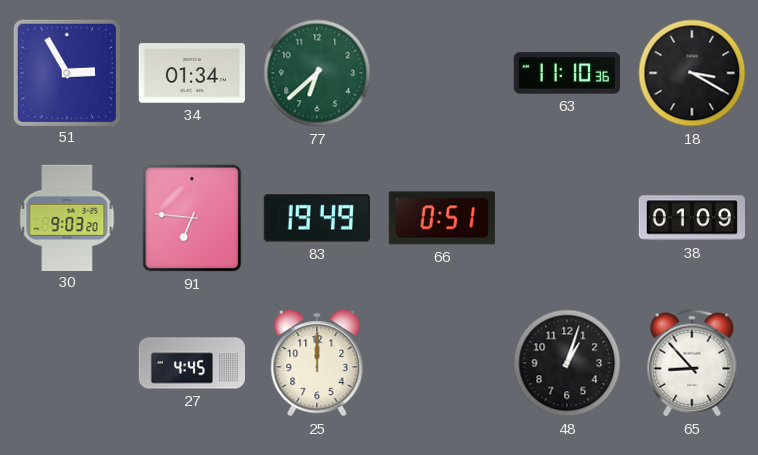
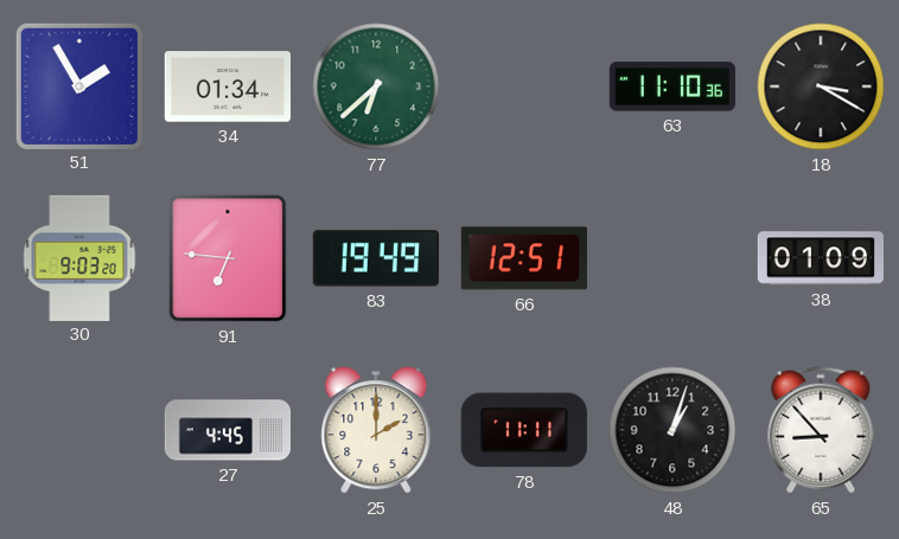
51: 2:55 -> 1:55 (78, 85)
66: 0:51 -> 12:51 (524, 258)
25: 12:00 -> 2:00 (376, 430)
78: none -> 11:11 (524, 430)
